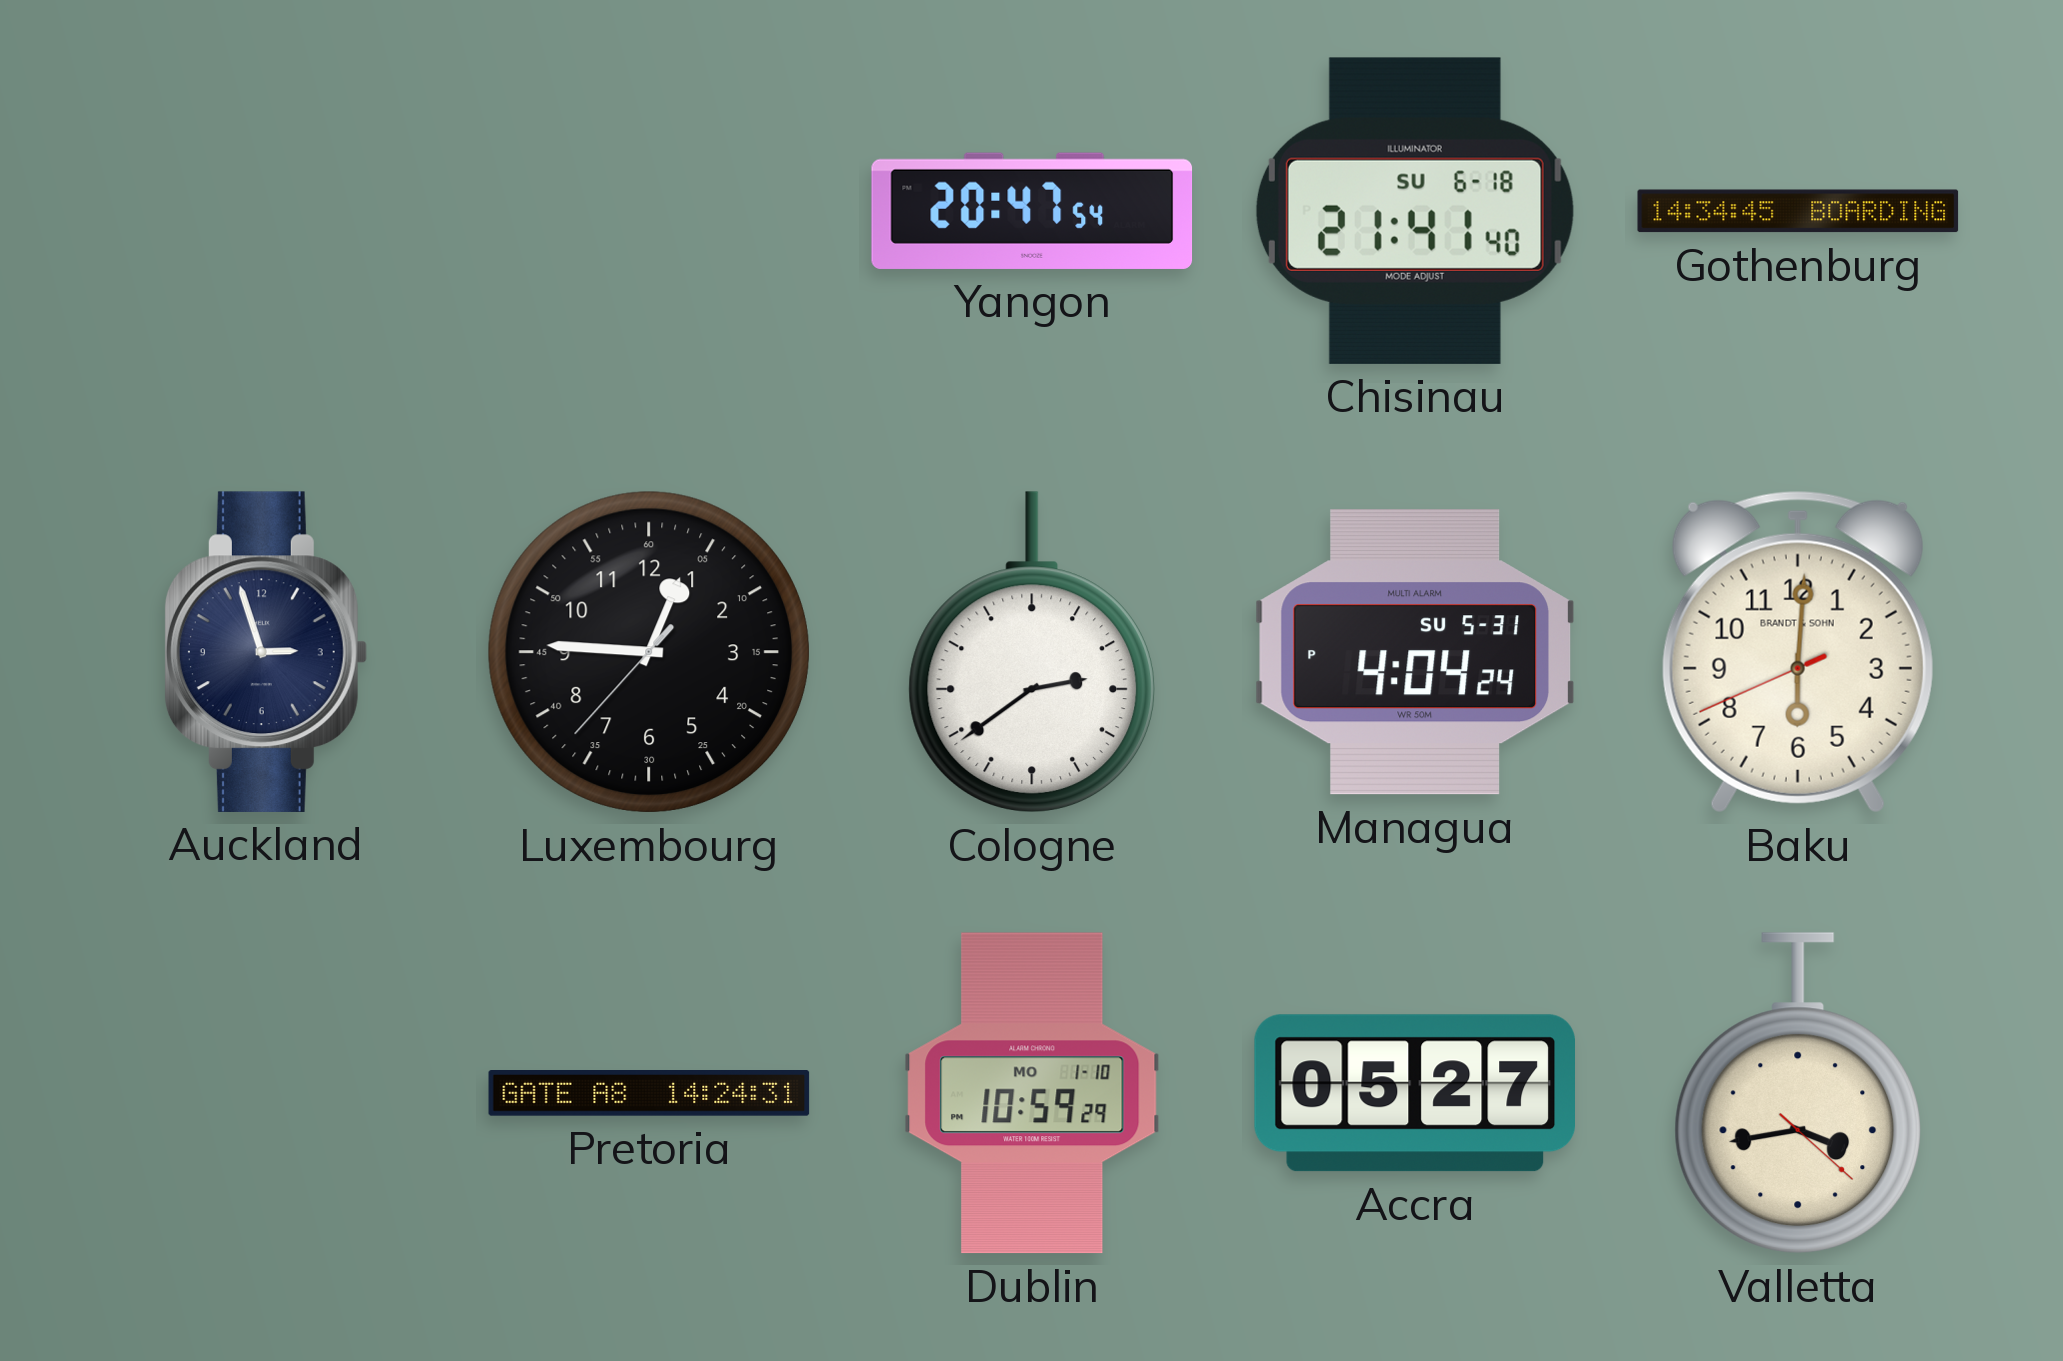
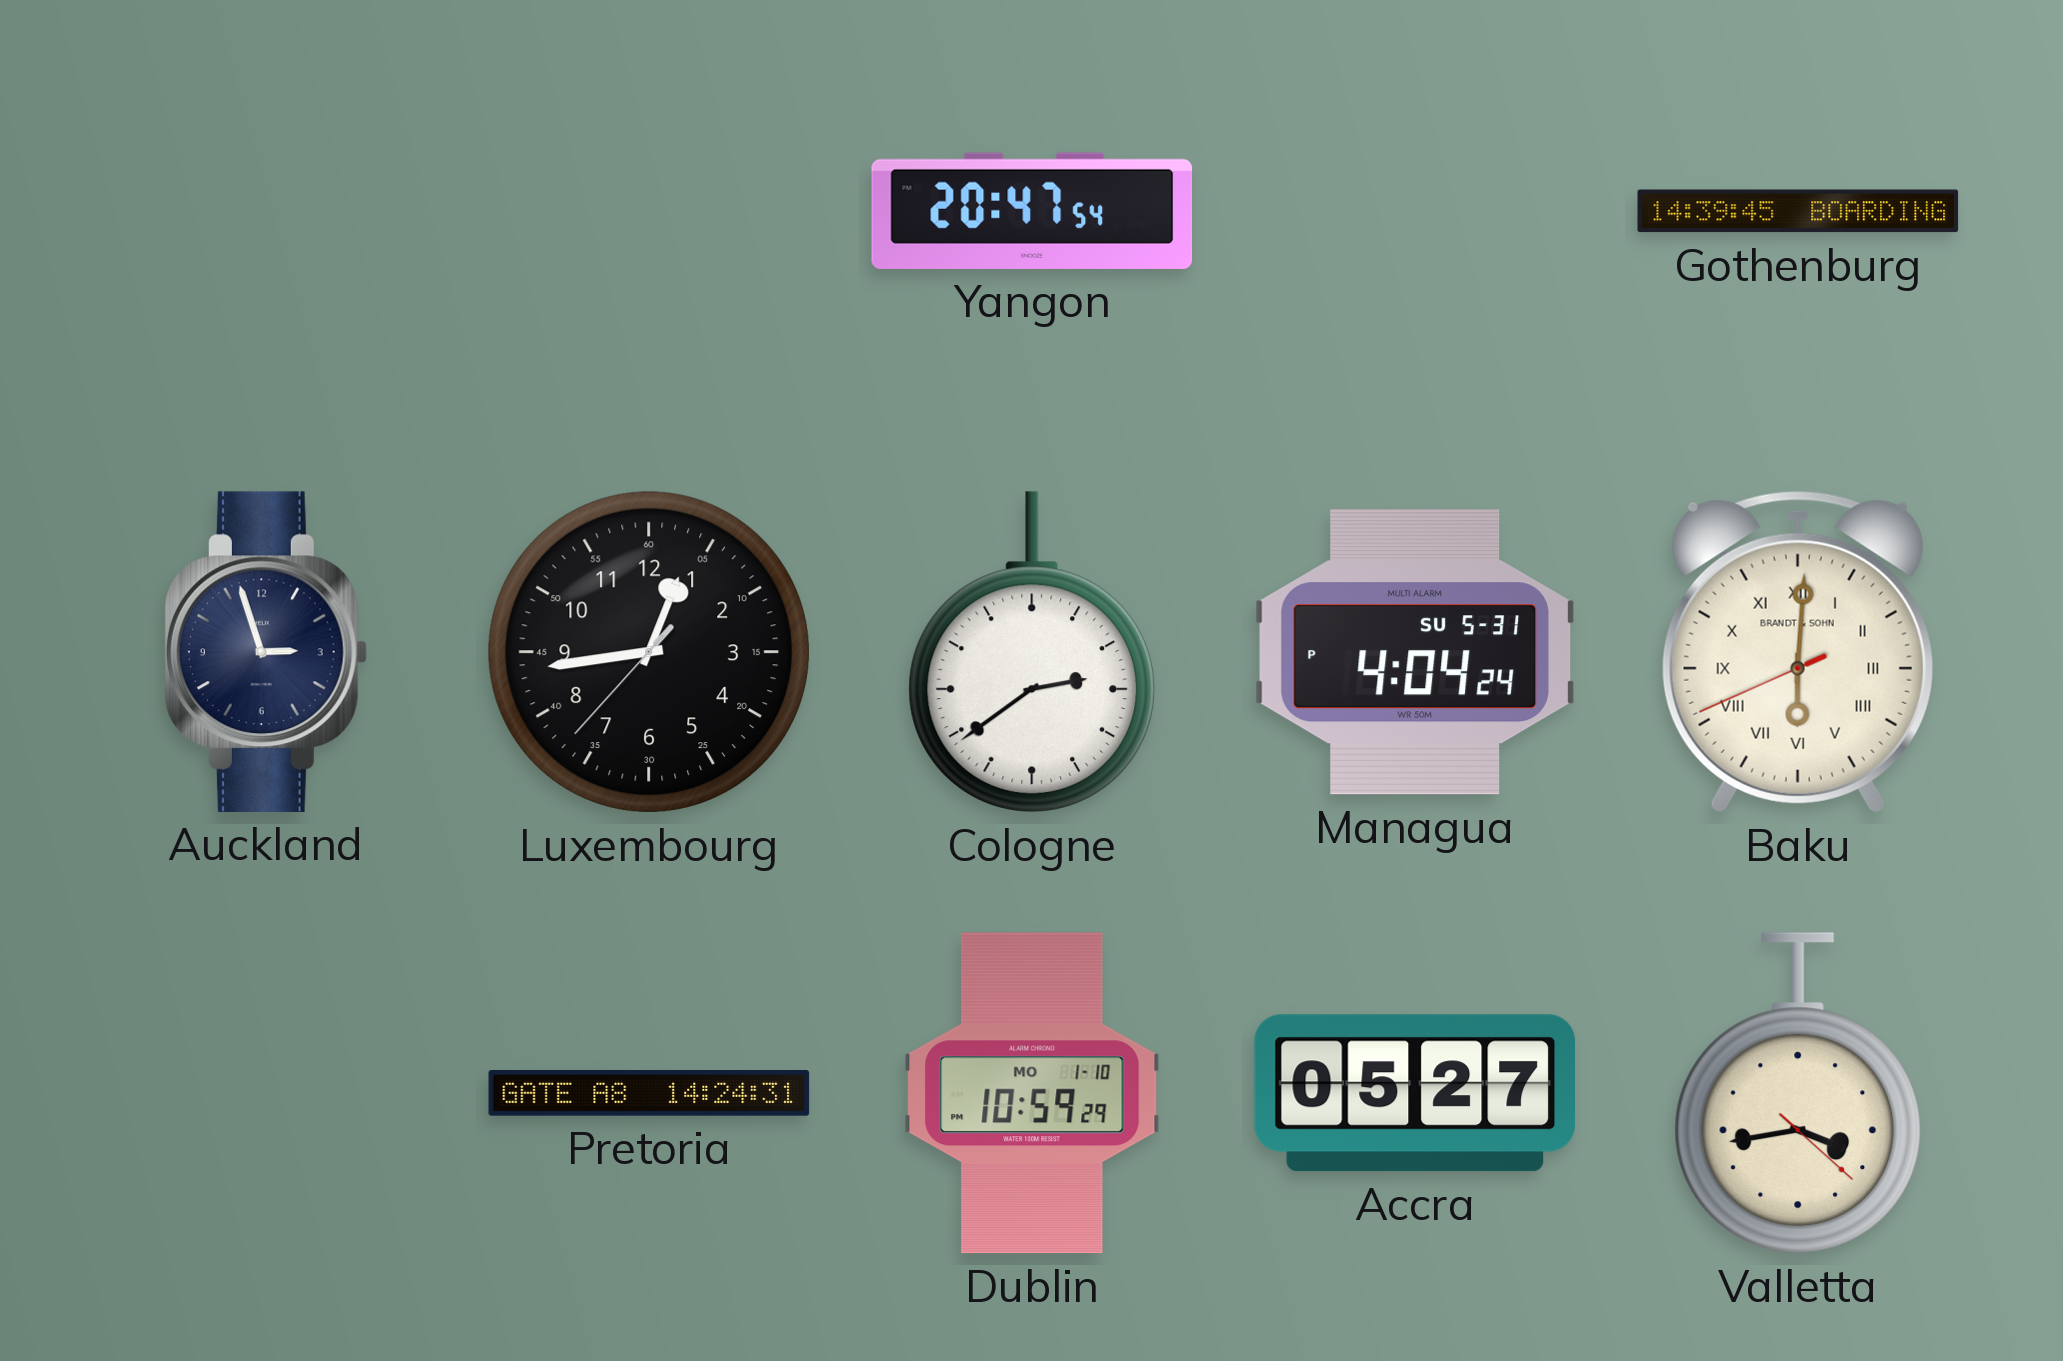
Chisinau: 21:41 -> none (1415, 211)
Gothenburg: 14:34 -> 14:39 (1798, 211)
Luxembourg: 12:45 -> 12:43 (649, 652)
Baku numerals: Arabic -> Roman (1798, 652)
